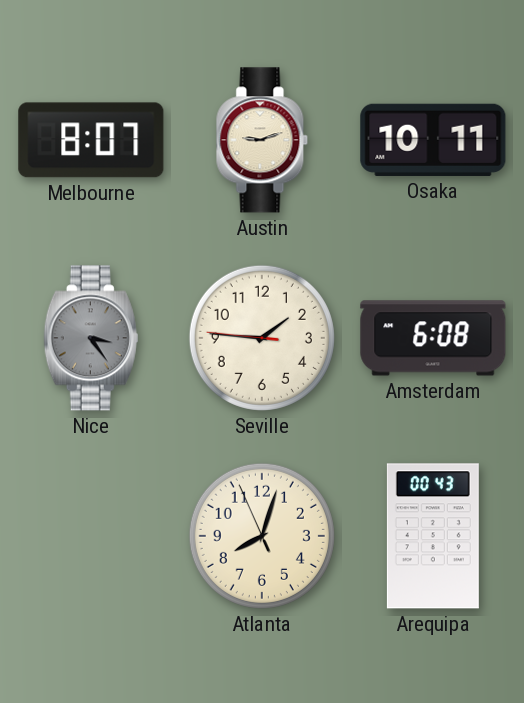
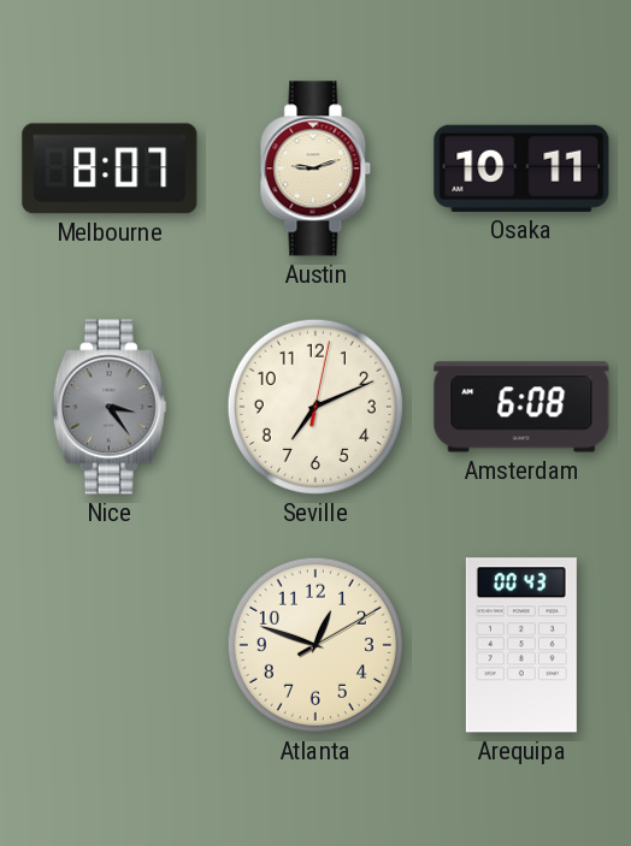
Seville: 1:45 -> 7:11 (315, 407)
Atlanta: 8:02 -> 12:48 (315, 645)
